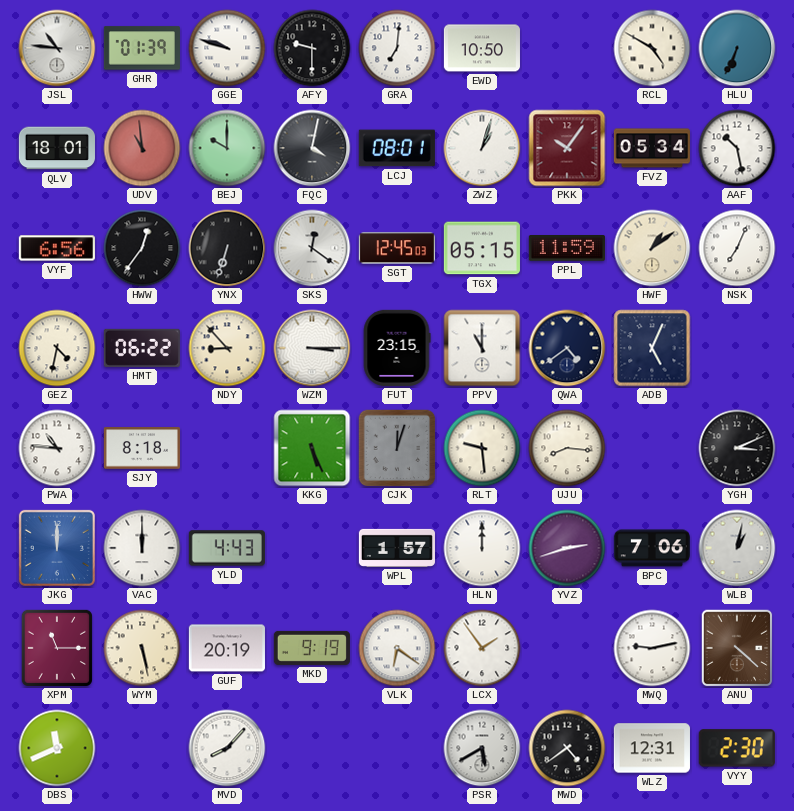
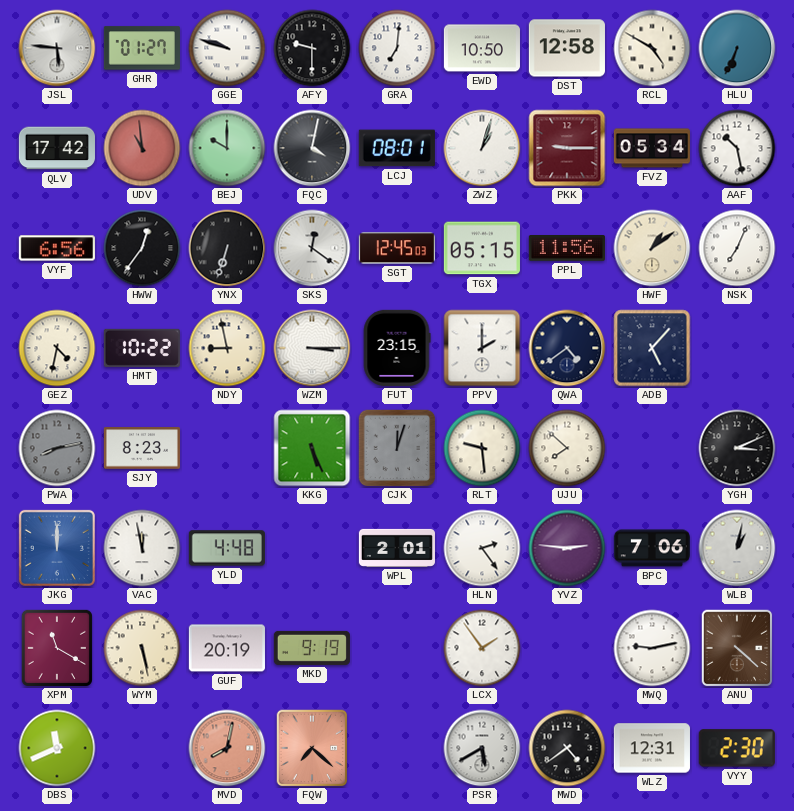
JSL: 10:46 -> 5:46 (57, 48)
GHR: 01:39 -> 01:27 (142, 48)
DST: none -> 12:58 (567, 48)
QLV: 18:01 -> 17:42 (57, 148)
PKK: 10:06 -> 9:15 (567, 148)
PPL: 11:59 -> 11:56 (567, 249)
HMT: 06:22 -> 10:22 (142, 348)
NDY: 8:53 -> 8:58 (227, 348)
PPV: 11:00 -> 2:00 (482, 348)
ADB: 5:04 -> 5:07 (652, 348)
PWA: 10:46 -> 8:13 (57, 448)
PWA dial: white -> grey (57, 448)
SJY: 8:18 -> 8:23 (142, 448)
UJU: 8:16 -> 7:52 (567, 448)
VAC: 12:00 -> 11:58 (142, 548)
YLD: 4:43 -> 4:48 (227, 548)
WPL: 1:57 -> 2:01 (396, 548)
HLN: 12:00 -> 2:24 (482, 548)
YVZ: 2:42 -> 2:46 (567, 548)
XPM: 11:15 -> 11:20 (57, 648)
VLK: 6:21 -> none (397, 648)
MVD: 8:07 -> 8:02 (227, 748)
MVD dial: white -> salmon (227, 748)
FQW: none -> 7:22 (312, 748)
